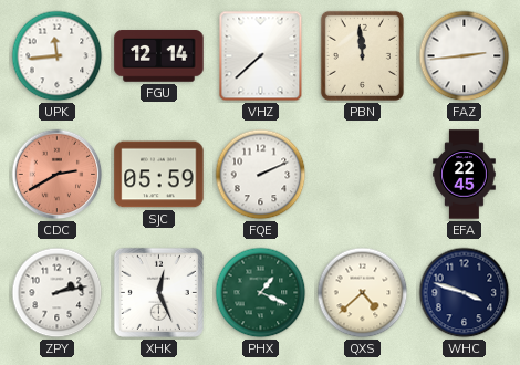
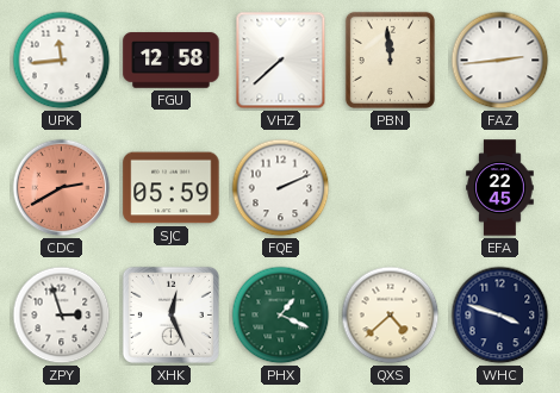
FGU: 12:14 -> 12:58 (172, 61)
ZPY: 2:13 -> 2:57 (62, 316)
